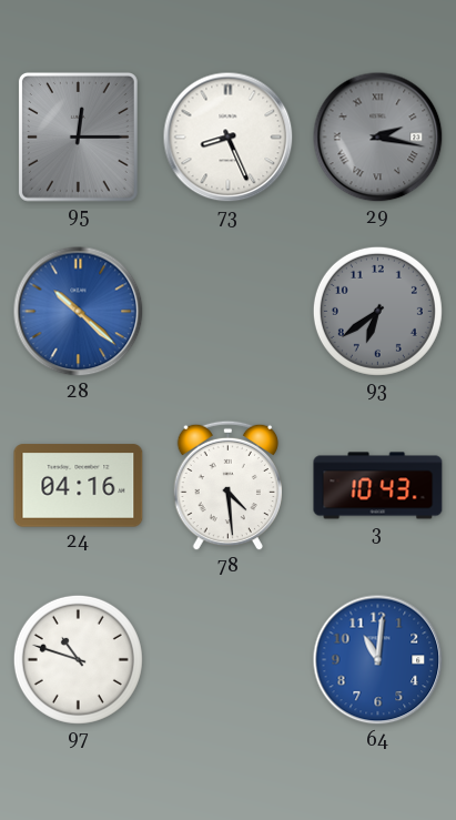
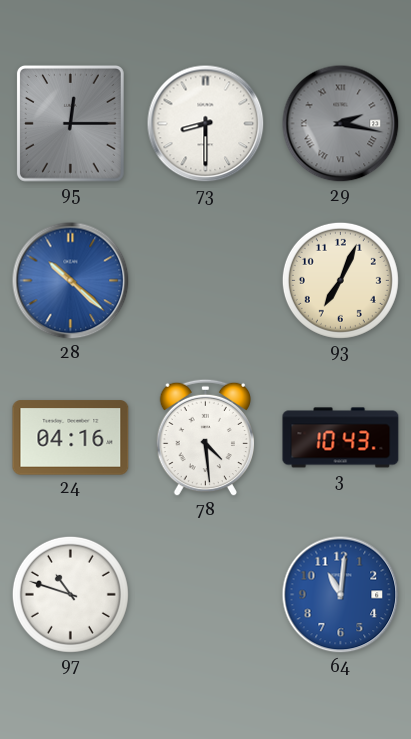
73: 8:26 -> 8:30 (206, 124)
93: 6:39 -> 7:04 (340, 280)
93 dial: grey -> cream (340, 280)
